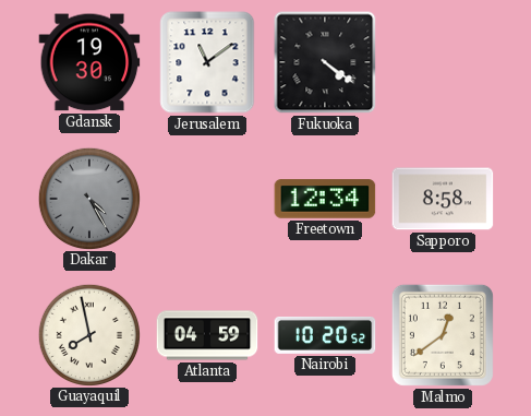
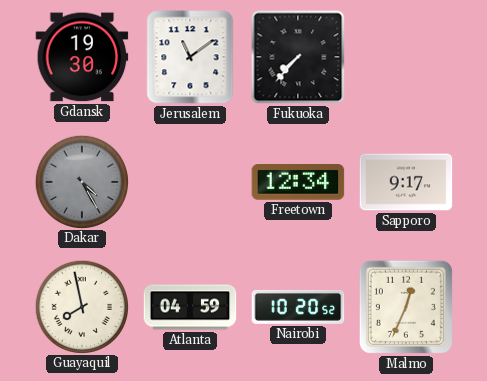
Fukuoka: 4:21 -> 7:37 (298, 57)
Sapporo: 8:58 -> 9:17 (406, 182)
Malmo: 12:39 -> 12:34 (406, 307)
